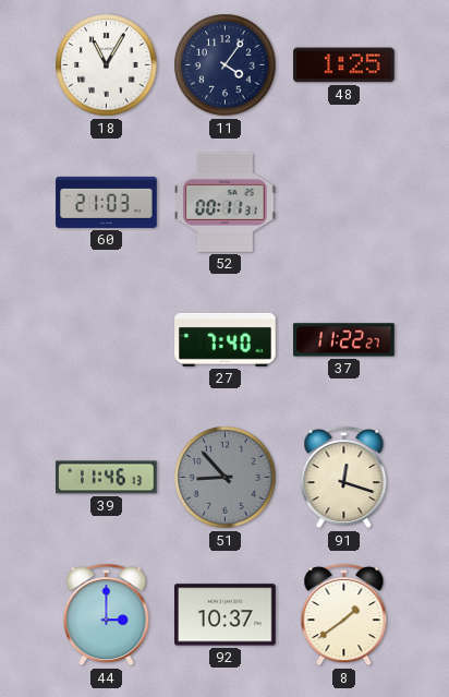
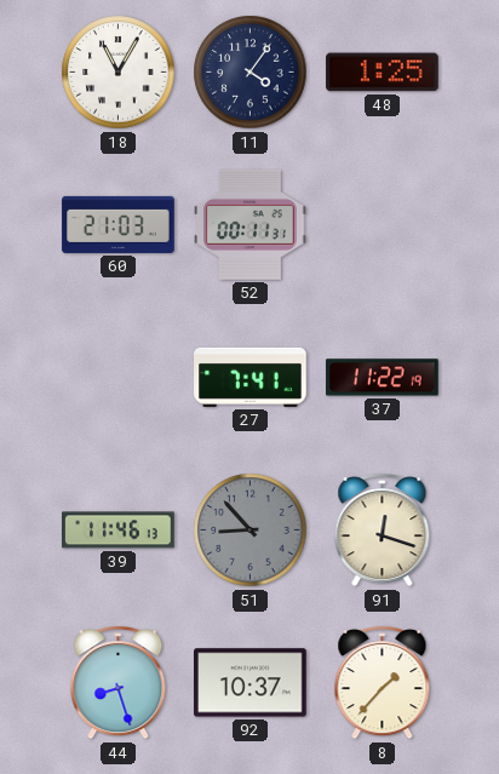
27: 7:40 -> 7:41 (251, 377)
37: 11:22:27 -> 11:22:19 (383, 378)
44: 3:00 -> 8:27 (119, 683)
8: 1:39 -> 1:37 (383, 683)
